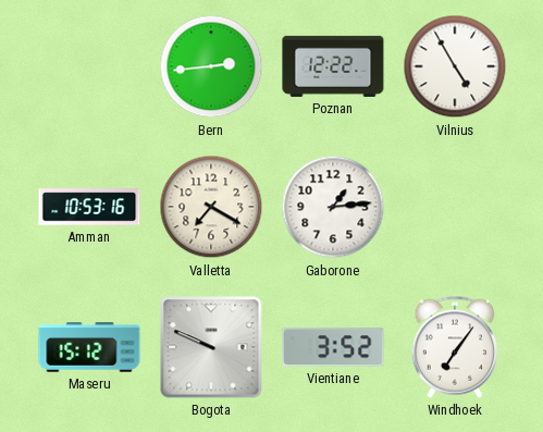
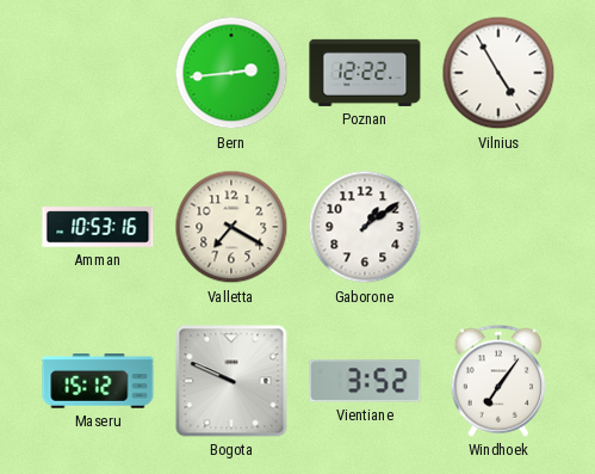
Gaborone: 1:14 -> 1:09 (365, 227)
